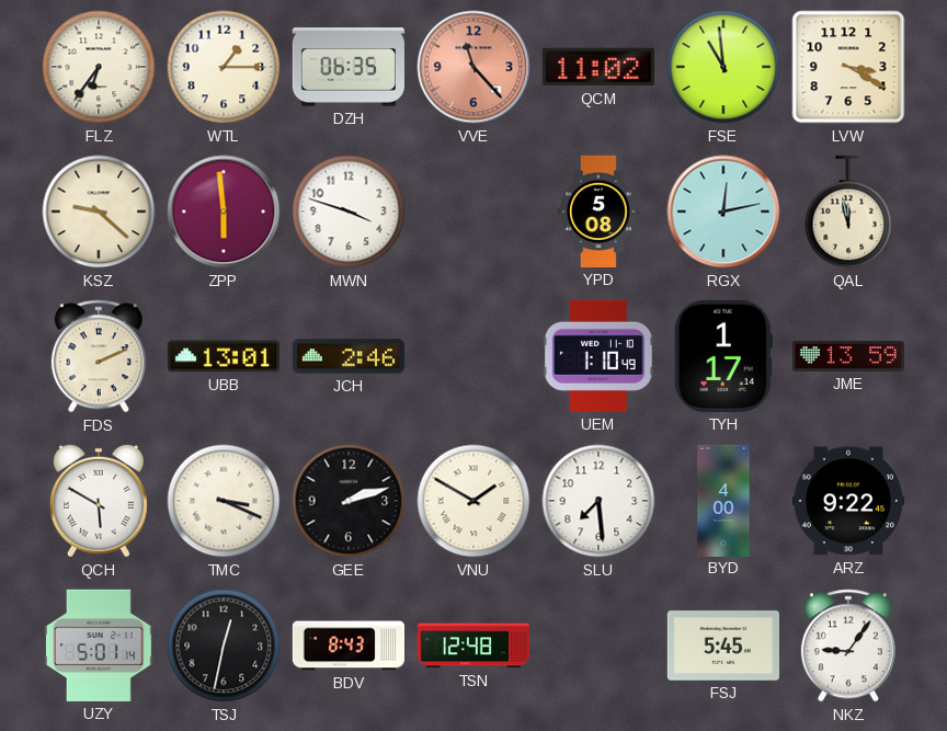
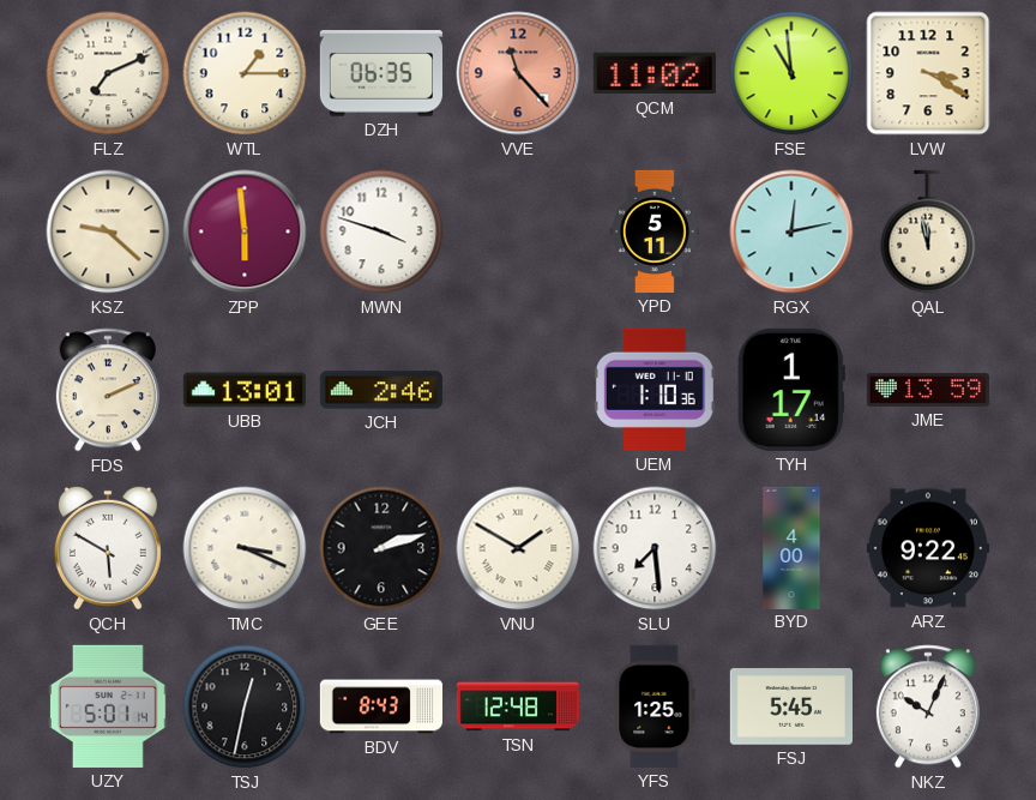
FLZ: 6:36 -> 7:11 (108, 73)
YPD: 5:08 -> 5:11 (656, 231)
UEM: 1:10:49 -> 1:10:36 (655, 390)
YFS: none -> 1:25 (655, 706)
NKZ: 9:06 -> 10:04 (928, 706)
